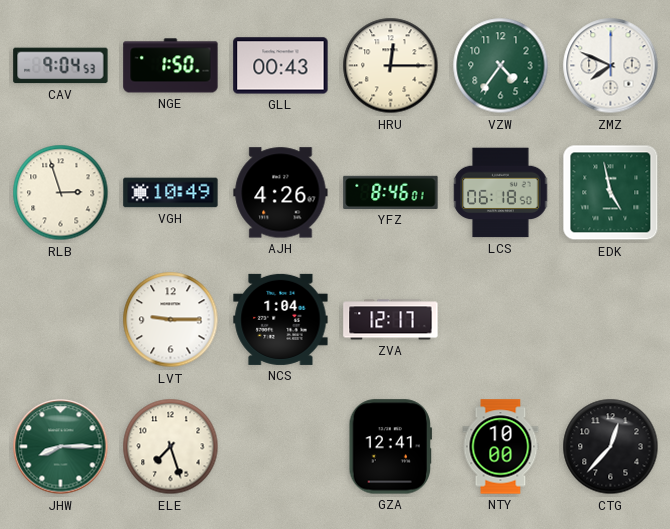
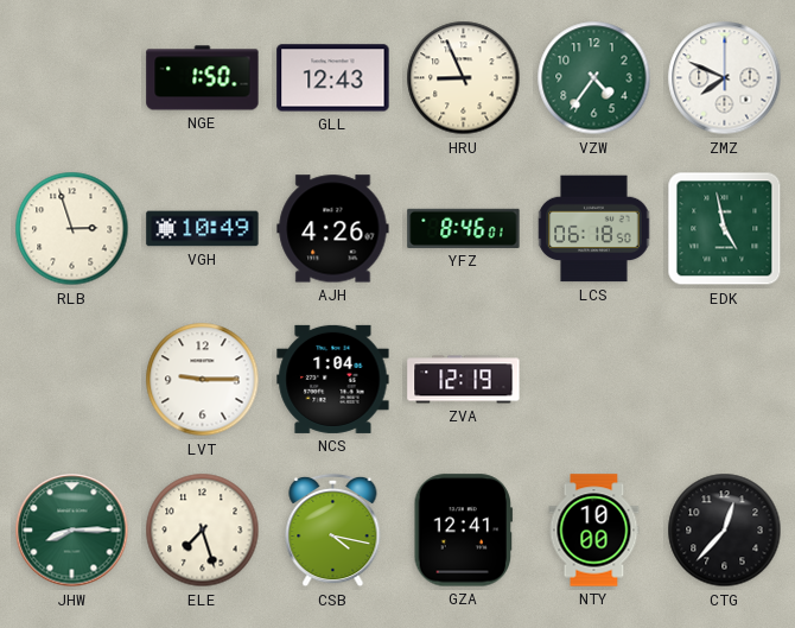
CAV: 9:04 -> none (61, 66)
GLL: 00:43 -> 12:43 (333, 78)
HRU: 12:15 -> 8:56 (464, 78)
ZVA: 12:17 -> 12:19 (464, 380)
CSB: none -> 4:17 (333, 531)
